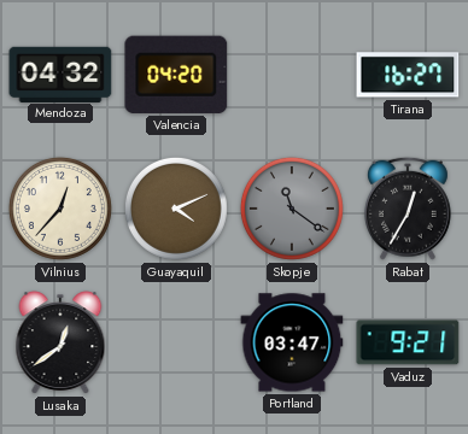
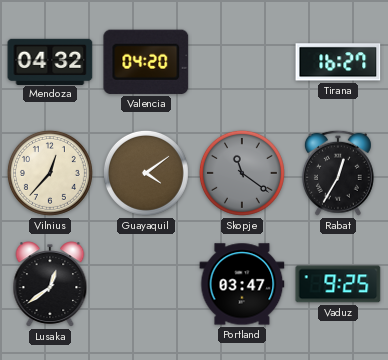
Guayaquil: 4:11 -> 4:09 (146, 173)
Vaduz: 9:21 -> 9:25 (338, 284)
